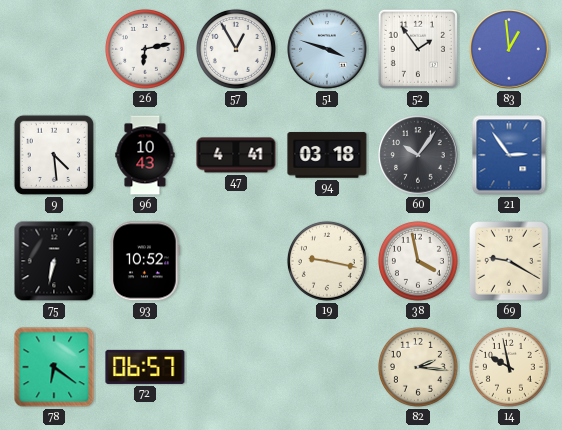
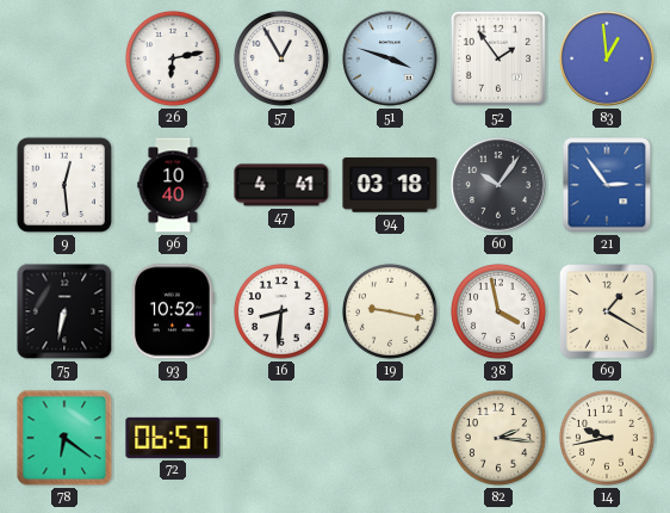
9: 4:29 -> 12:29 (64, 185)
96: 10:43 -> 10:40 (173, 185)
16: none -> 8:31 (281, 311)
69: 9:20 -> 1:20 (607, 311)
14: 9:58 -> 9:43 (607, 438)
